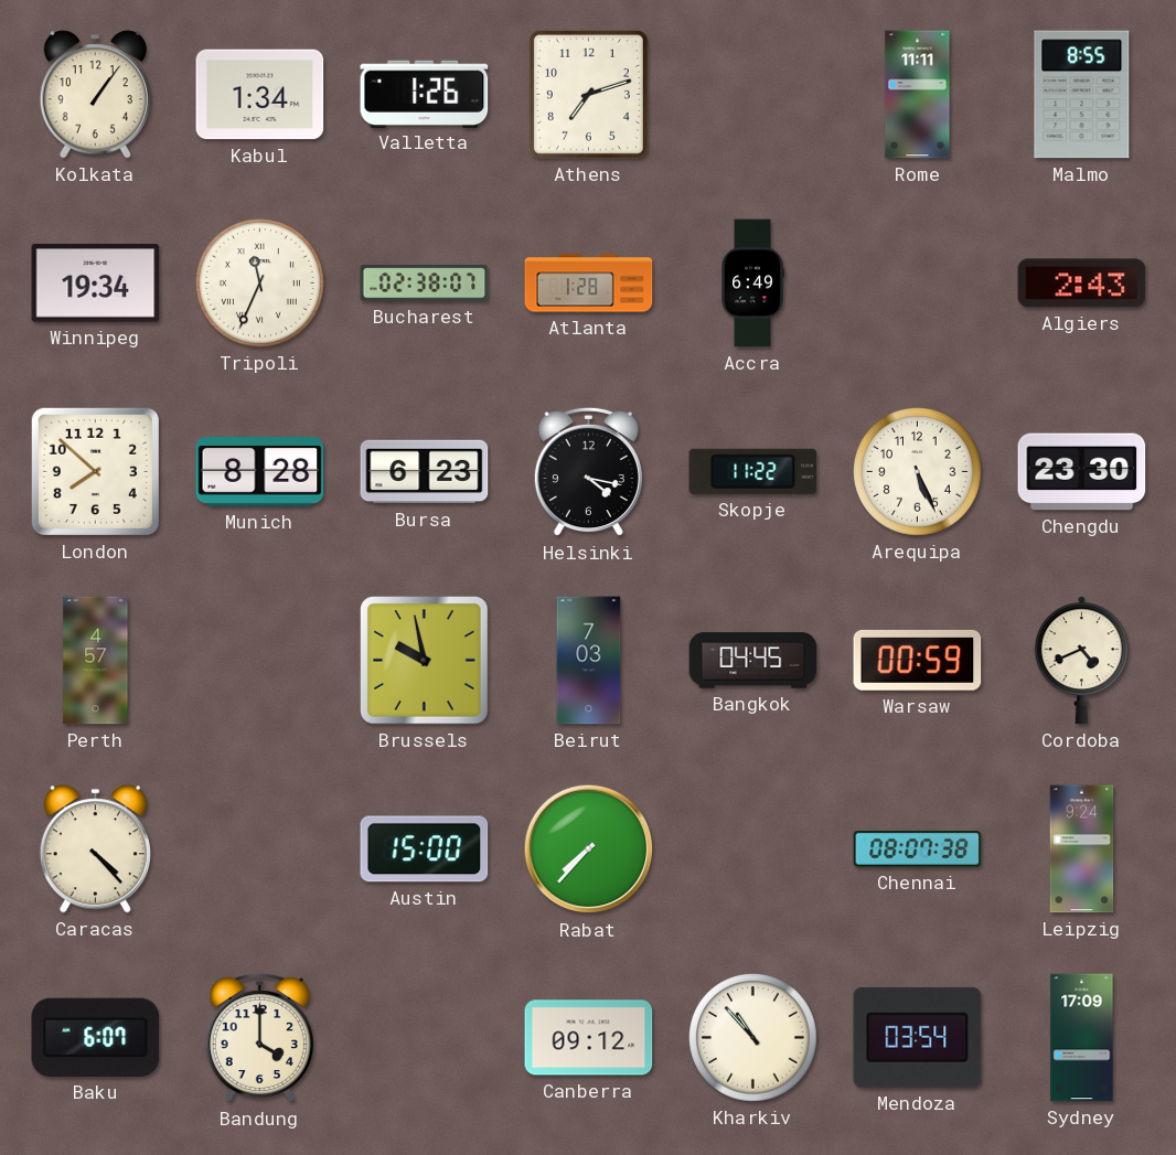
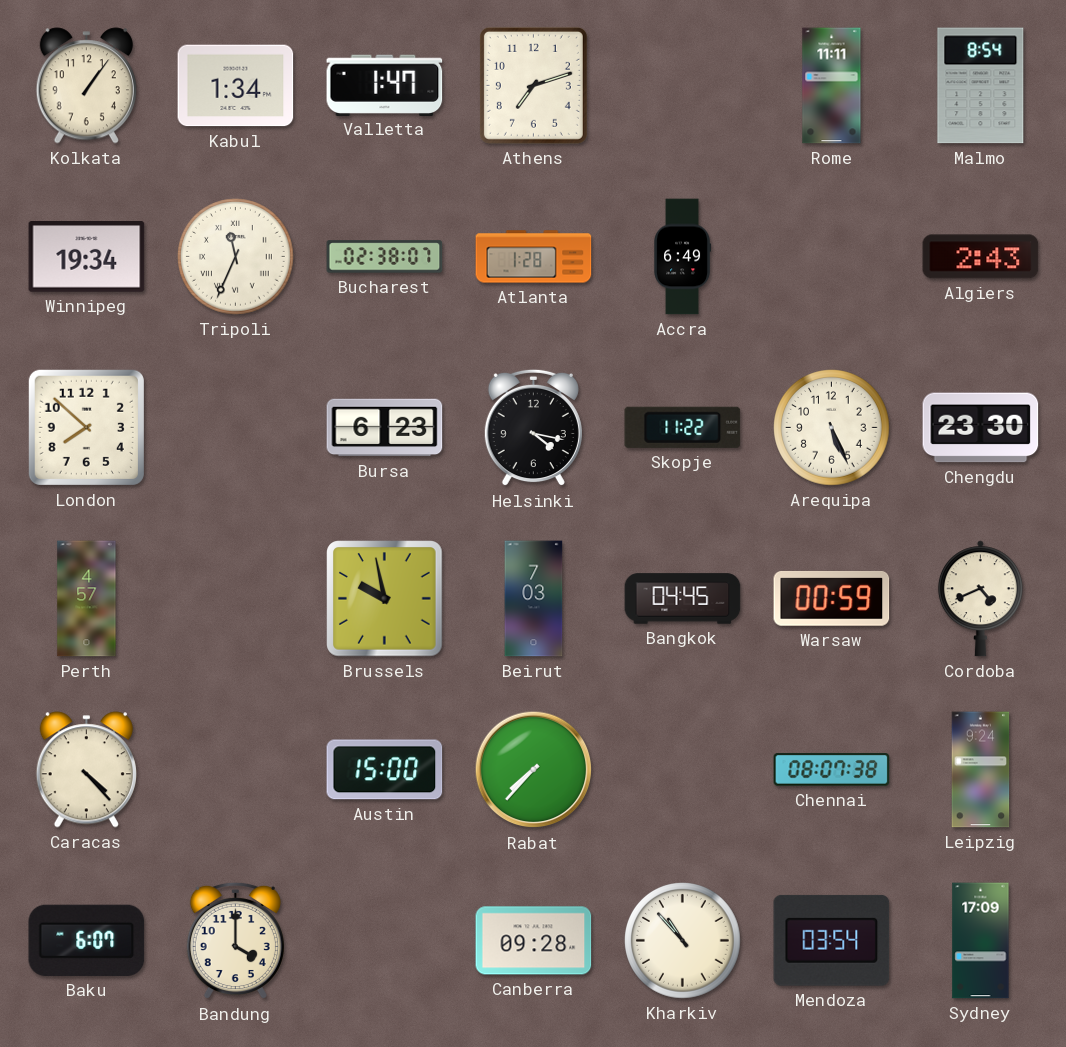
Valletta: 1:26 -> 1:47 (385, 85)
Malmo: 8:55 -> 8:54 (981, 86)
Munich: 8:28 -> none (260, 472)
Canberra: 09:12 -> 09:28 (534, 941)
